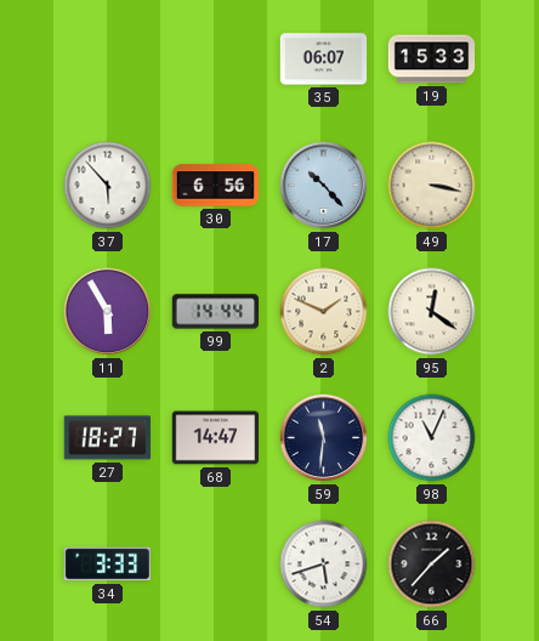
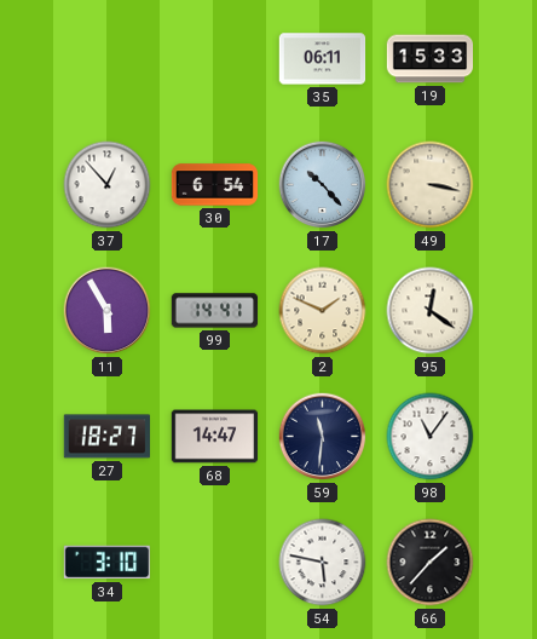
35: 06:07 -> 06:11 (323, 59)
37: 5:53 -> 12:53 (108, 185)
30: 6:56 -> 6:54 (215, 185)
99: 14:44 -> 14:41 (215, 311)
98: 11:04 -> 11:06 (431, 437)
34: 3:33 -> 3:10 (108, 563)
54: 5:42 -> 5:47 (323, 563)
